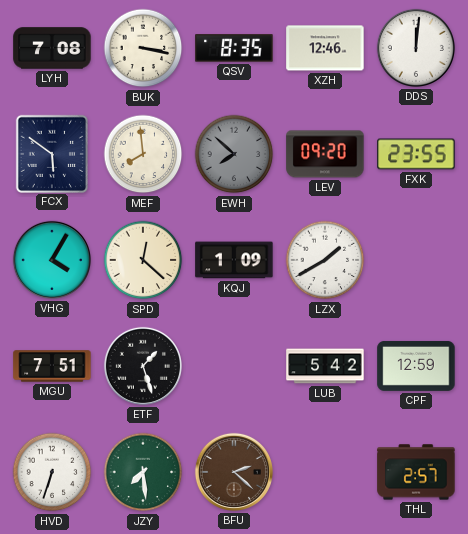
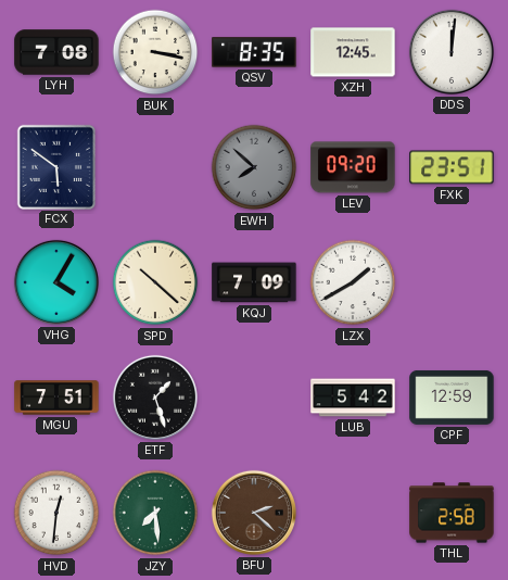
XZH: 12:46 -> 12:45 (353, 52)
MEF: 7:59 -> none (143, 154)
FXK: 23:55 -> 23:51 (452, 167)
SPD: 12:22 -> 10:22 (155, 282)
KQJ: 1:09 -> 7:09 (254, 282)
HVD: 6:33 -> 12:31 (56, 513)
THL: 2:57 -> 2:58 (452, 513)
